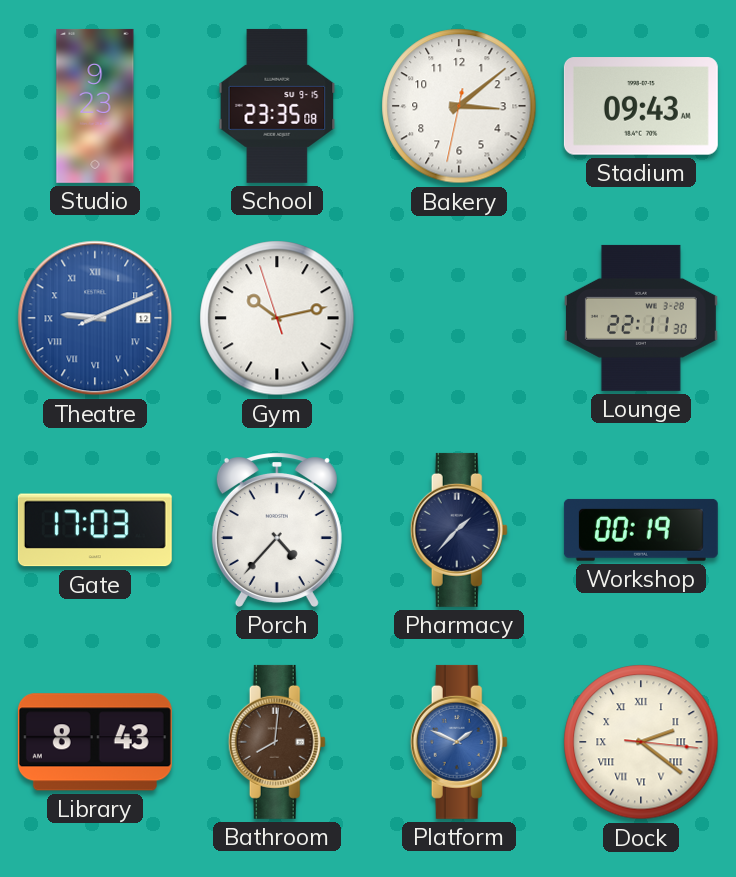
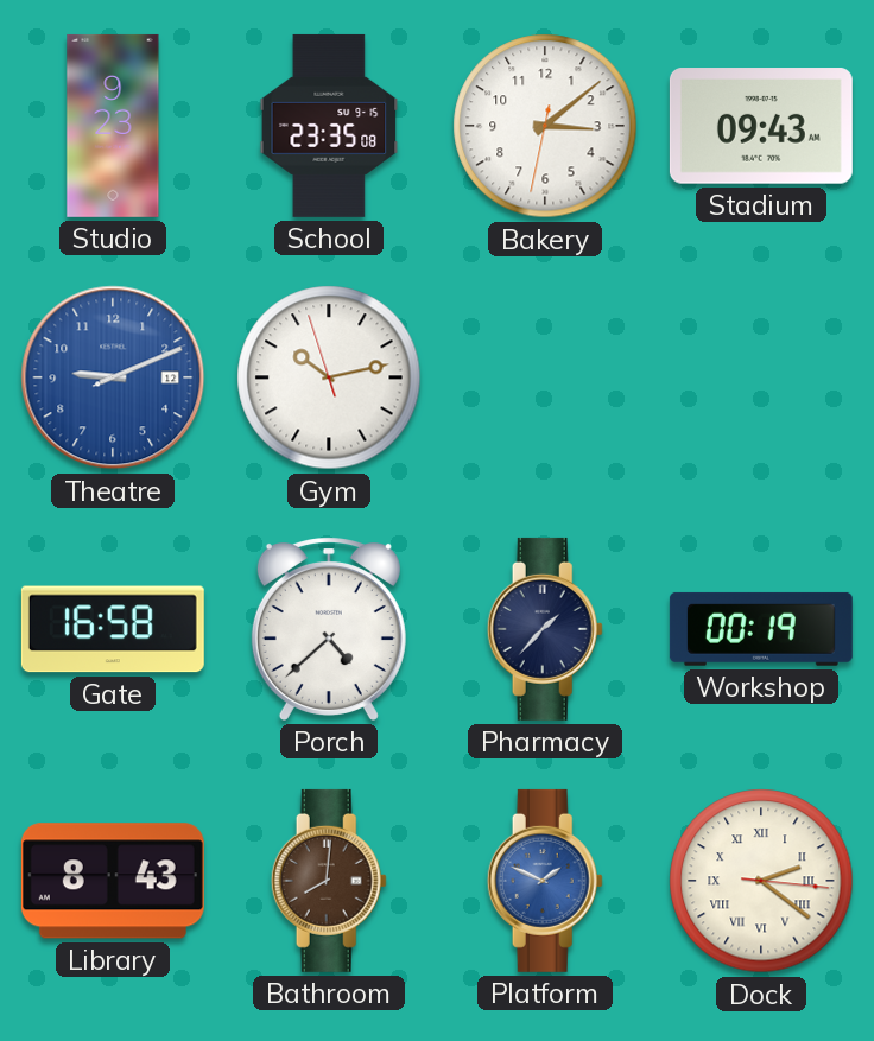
Theatre numerals: Roman -> Arabic (113, 377)
Lounge: 22:11 -> none (641, 318)
Gate: 17:03 -> 16:58 (113, 629)
Porch: 4:37 -> 4:38 (329, 629)
